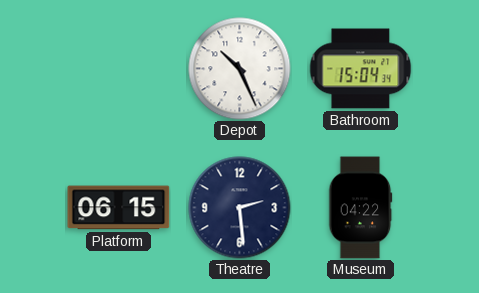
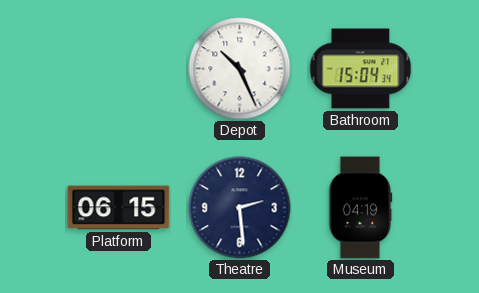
Museum: 04:22 -> 04:19 (361, 208)
